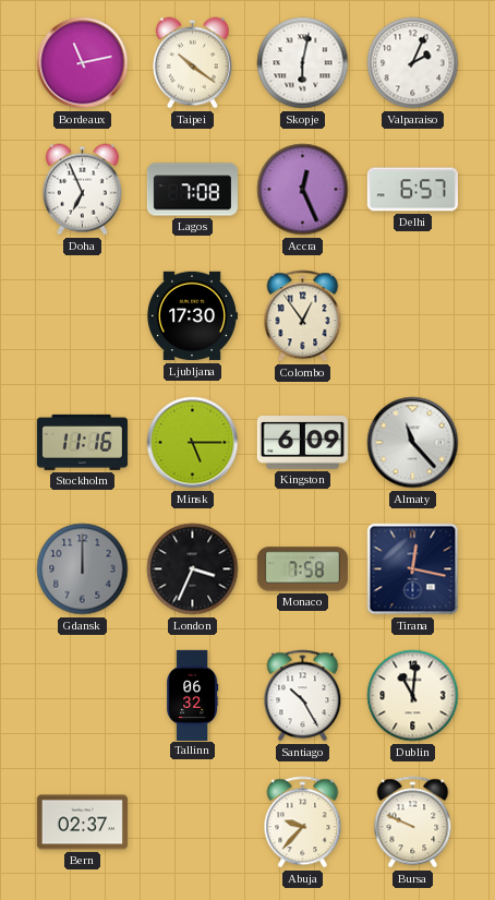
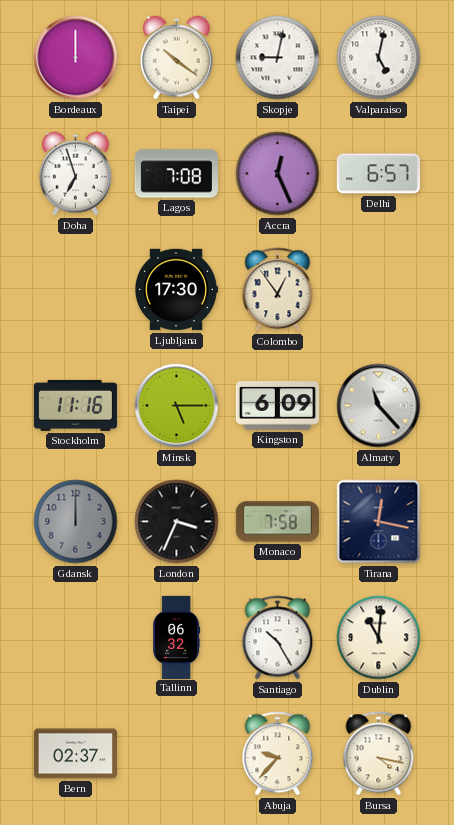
Bordeaux: 11:13 -> 12:00 (76, 58)
Skopje: 6:02 -> 9:02 (278, 58)
Valparaiso: 2:04 -> 5:02 (379, 58)
Doha: 6:56 -> 6:57 (75, 174)
Bursa: 9:49 -> 4:17 (379, 754)
